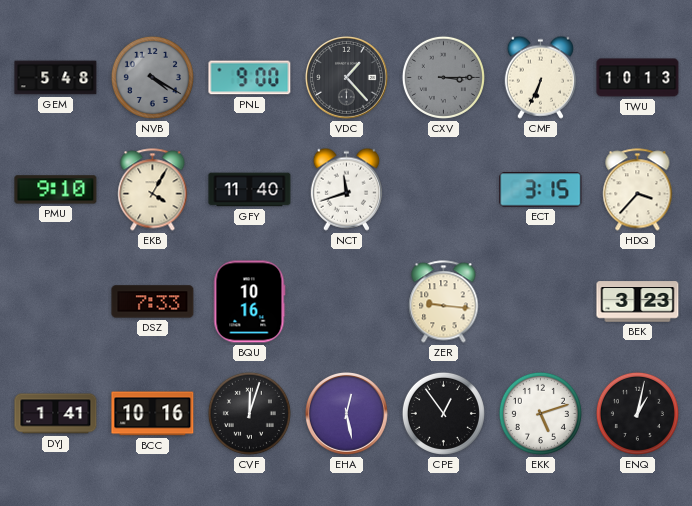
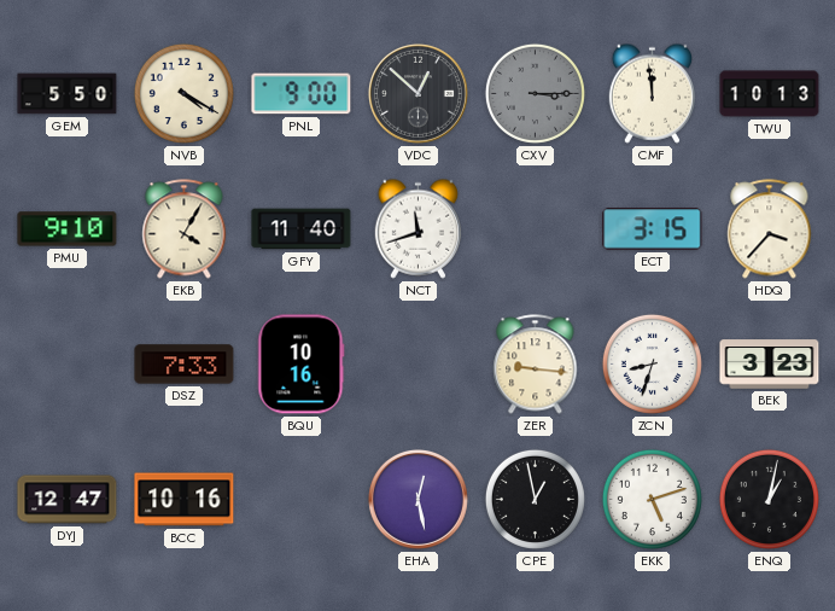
GEM: 5:48 -> 5:50 (68, 94)
NVB dial: grey -> cream (183, 93)
VDC: 1:23 -> 12:52 (417, 93)
CMF: 6:34 -> 11:59 (652, 93)
ZCN: none -> 8:33 (652, 363)
DYJ: 1:41 -> 12:47 (68, 500)
CVF: 12:03 -> none (249, 413)
CPE: 12:54 -> 12:58 (535, 499)
